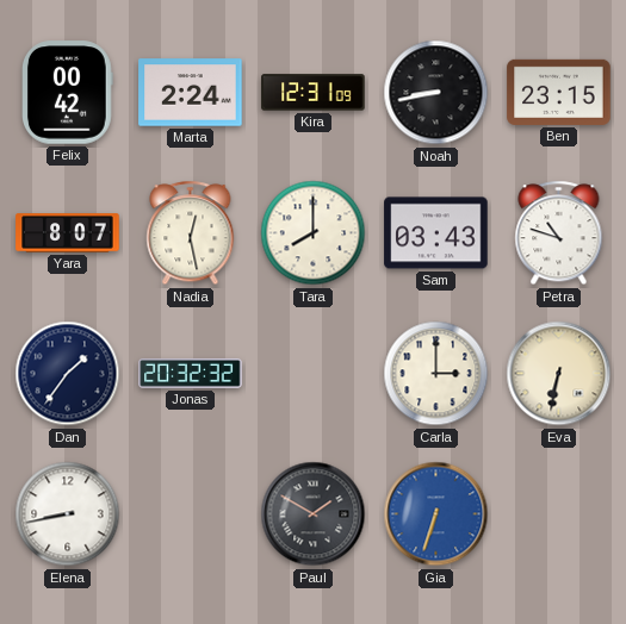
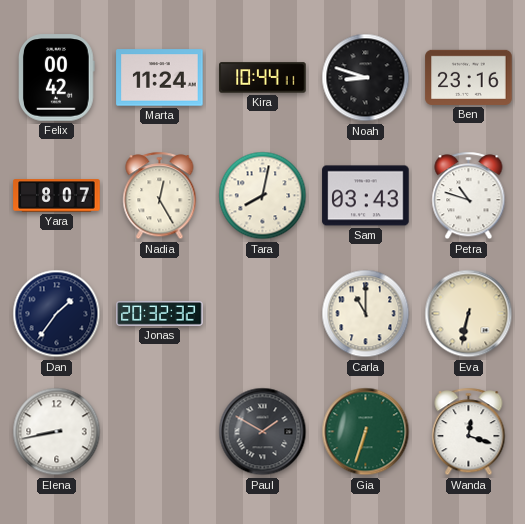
Marta: 2:24 -> 11:24 (160, 78)
Kira: 12:31 -> 10:44 (263, 78)
Noah: 8:43 -> 8:48 (366, 78)
Ben: 23:15 -> 23:16 (469, 77)
Nadia: 12:28 -> 12:25 (160, 196)
Tara: 8:00 -> 8:02 (263, 196)
Carla: 3:00 -> 11:00 (366, 314)
Gia dial: blue -> green (366, 432)
Wanda: none -> 12:18 (469, 432)
